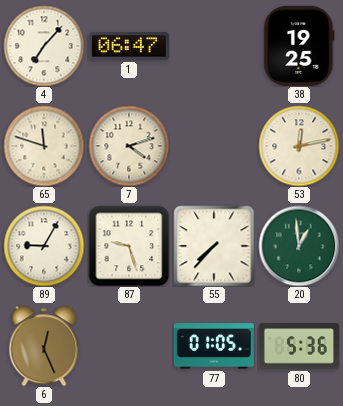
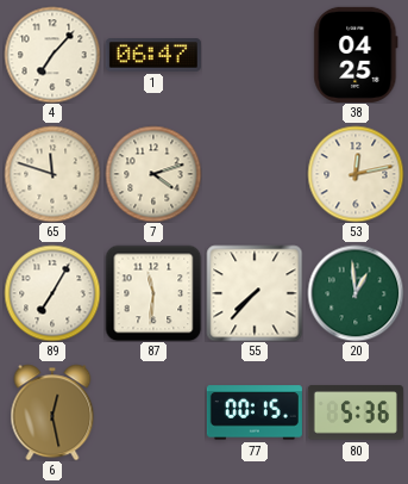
38: 19:25 -> 04:25 (356, 55)
89: 9:05 -> 7:05 (52, 293)
87: 9:27 -> 11:31 (153, 293)
6: 12:26 -> 12:28 (52, 412)
77: 01:05 -> 00:15 (255, 412)
